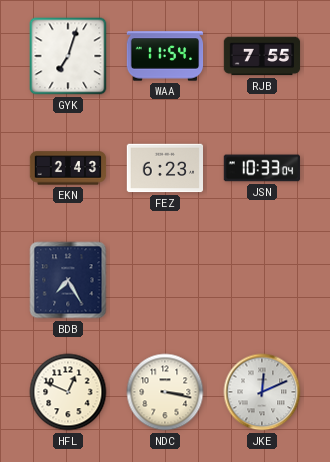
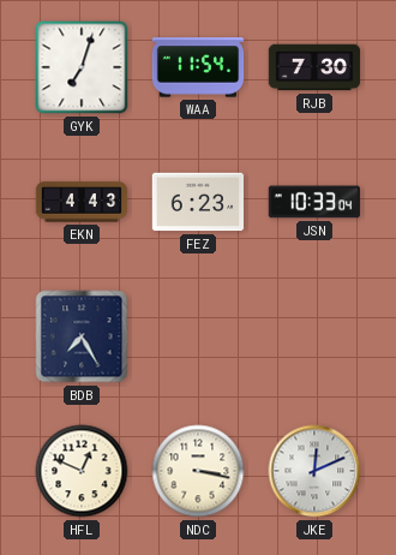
RJB: 7:55 -> 7:30 (314, 67)
EKN: 2:43 -> 4:43 (82, 202)
